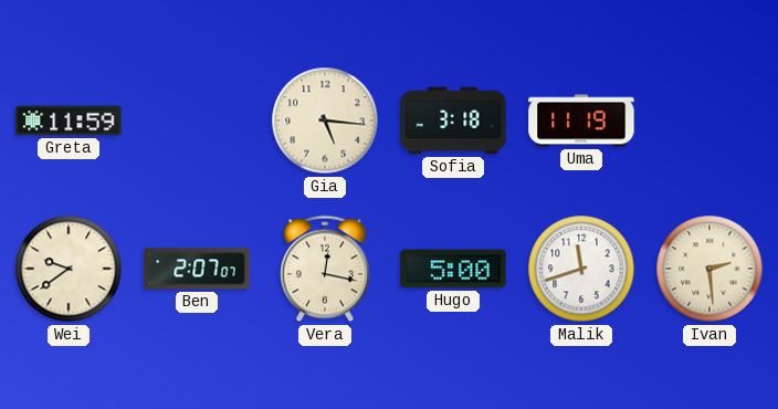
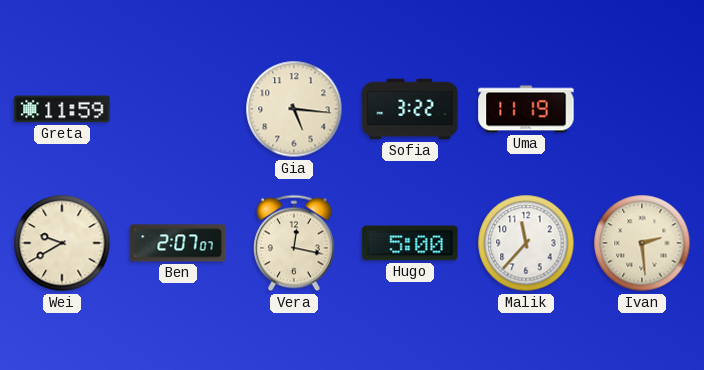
Sofia: 3:18 -> 3:22 (410, 109)
Wei: 9:39 -> 9:40 (62, 243)
Malik: 11:42 -> 11:37 (526, 243)
